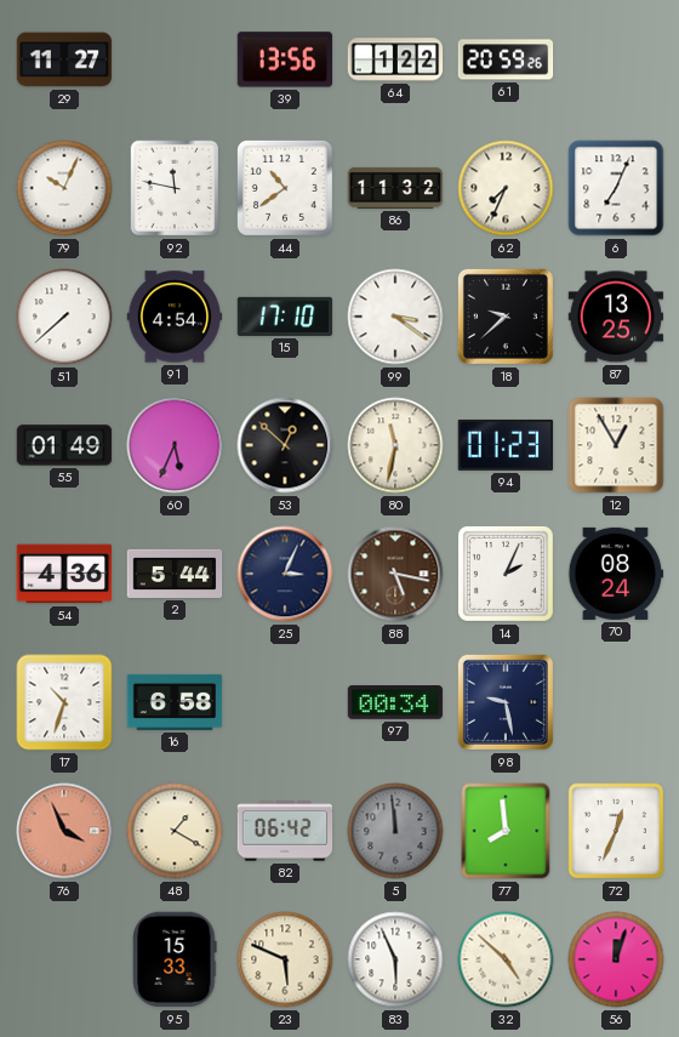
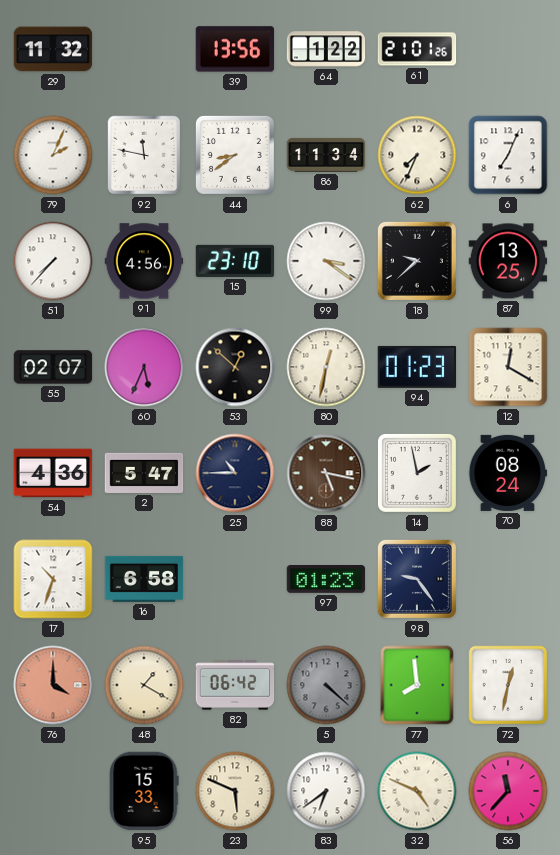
29: 11:27 -> 11:32 (53, 49)
61: 20:59 -> 21:01 (417, 49)
79: 10:04 -> 2:04 (53, 155)
44: 10:39 -> 8:39 (235, 155)
86: 11:32 -> 11:34 (326, 155)
51: 7:38 -> 7:37 (53, 261)
91: 4:54 -> 4:56 (144, 261)
15: 17:10 -> 23:10 (235, 261)
55: 01:49 -> 02:07 (53, 367)
80: 11:32 -> 12:32 (326, 367)
12: 12:55 -> 12:20 (508, 367)
2: 5:44 -> 5:47 (144, 473)
25: 3:04 -> 10:45 (235, 473)
14: 2:04 -> 1:58 (417, 473)
97: 00:34 -> 01:23 (326, 580)
98: 9:28 -> 9:24 (417, 579)
76: 3:56 -> 4:00 (53, 685)
5: 11:59 -> 4:22 (326, 685)
72: 12:34 -> 12:32 (508, 685)
83: 5:56 -> 6:39 (326, 791)
32: 4:52 -> 4:49 (417, 791)
56: 12:03 -> 11:37 (508, 791)
